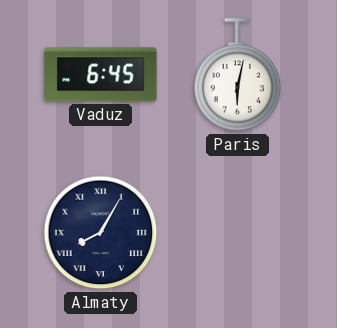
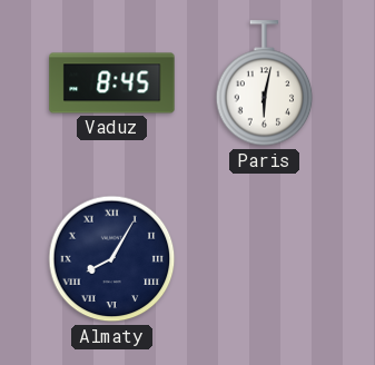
Vaduz: 6:45 -> 8:45 (112, 83)
